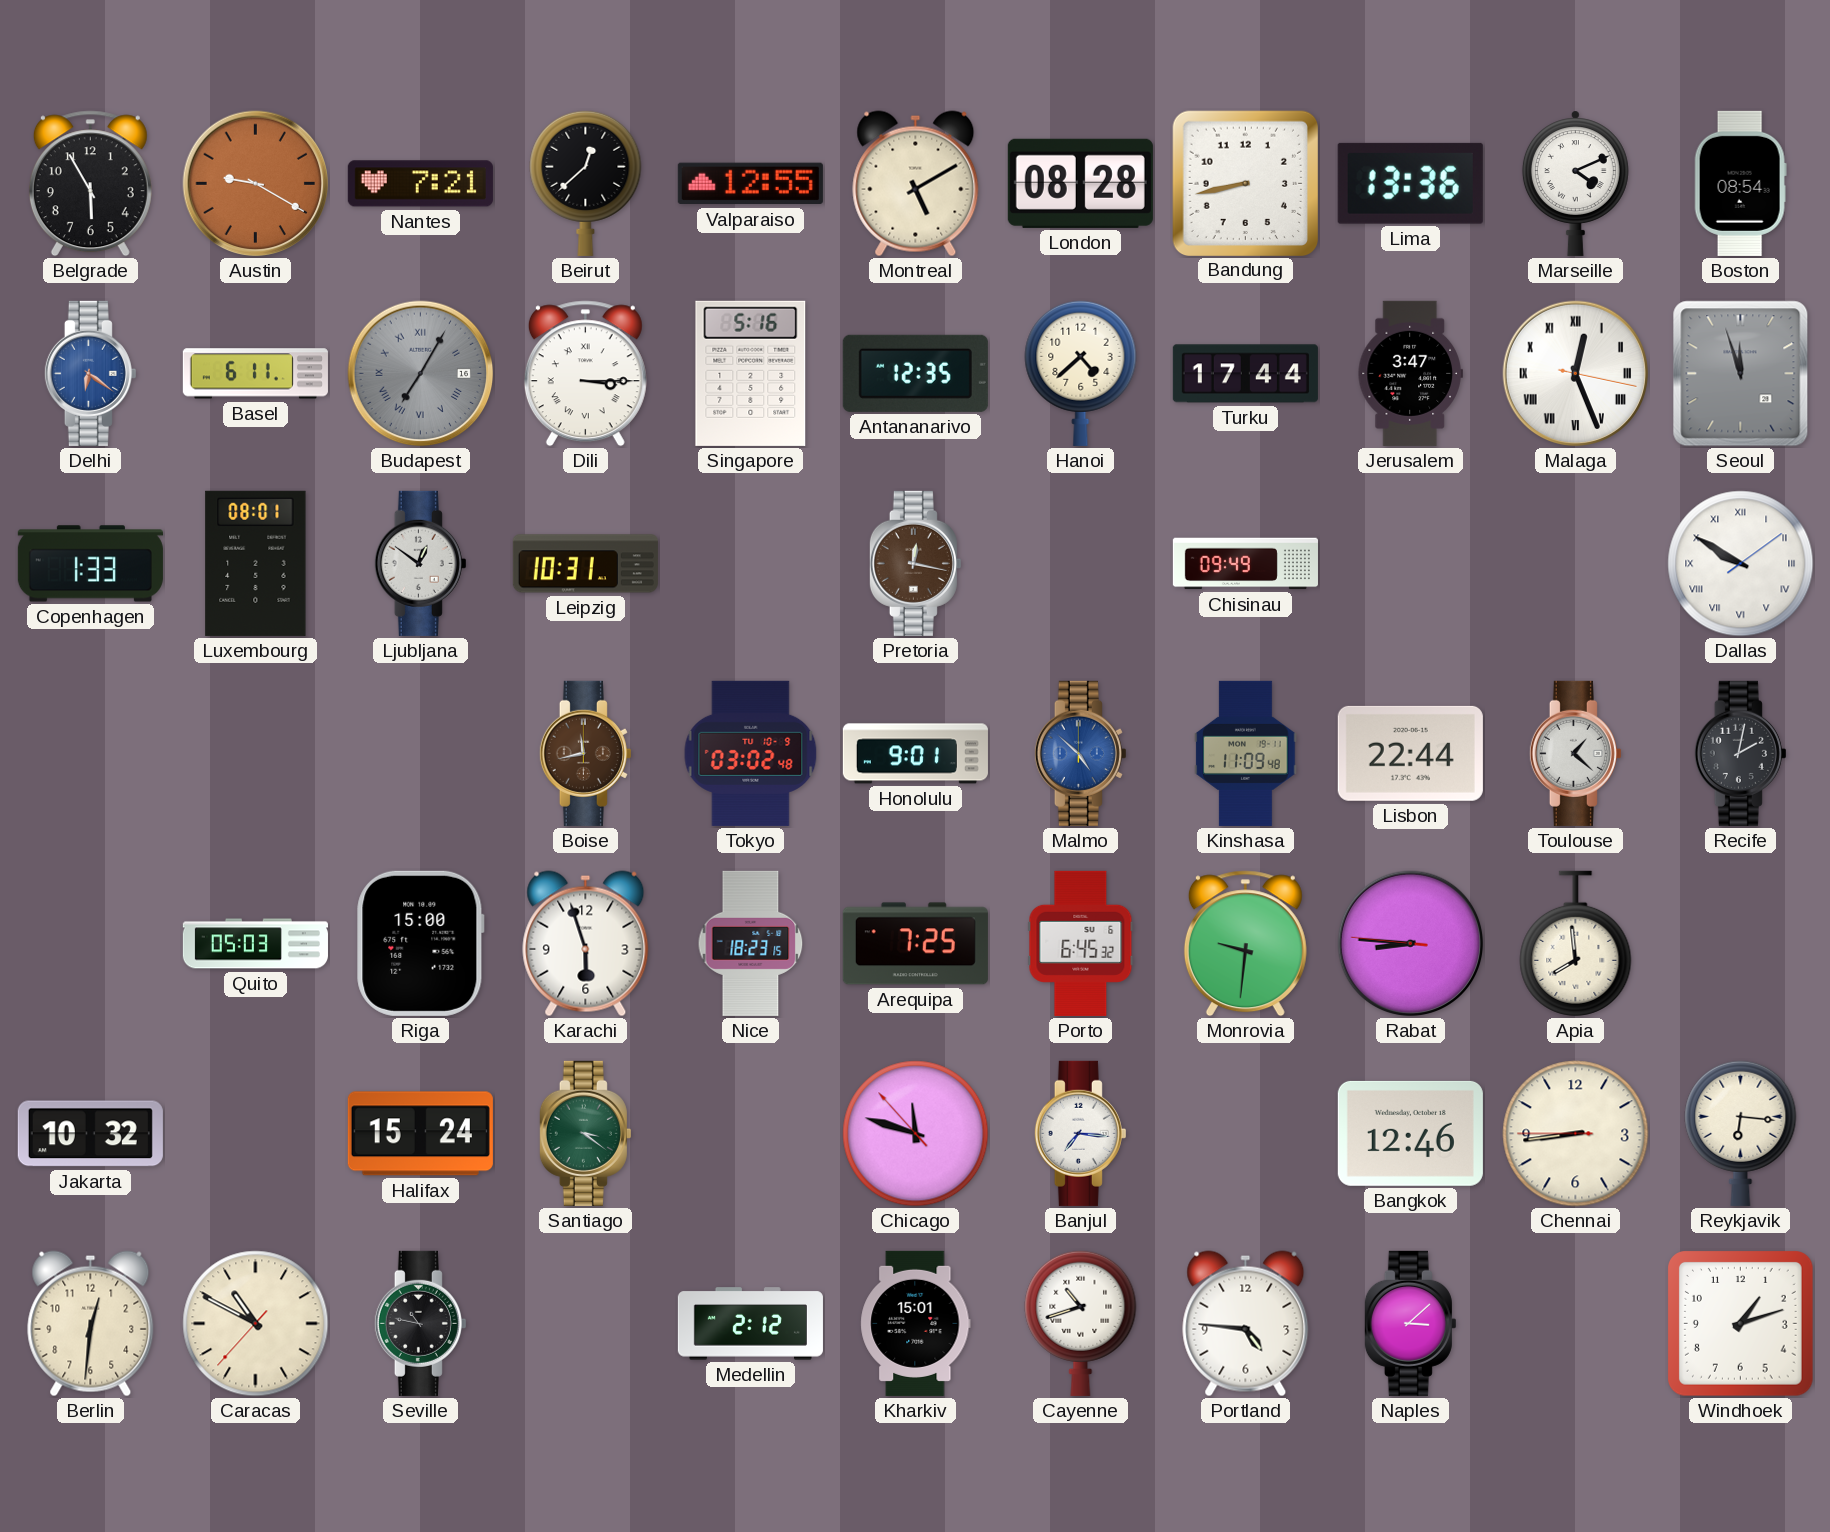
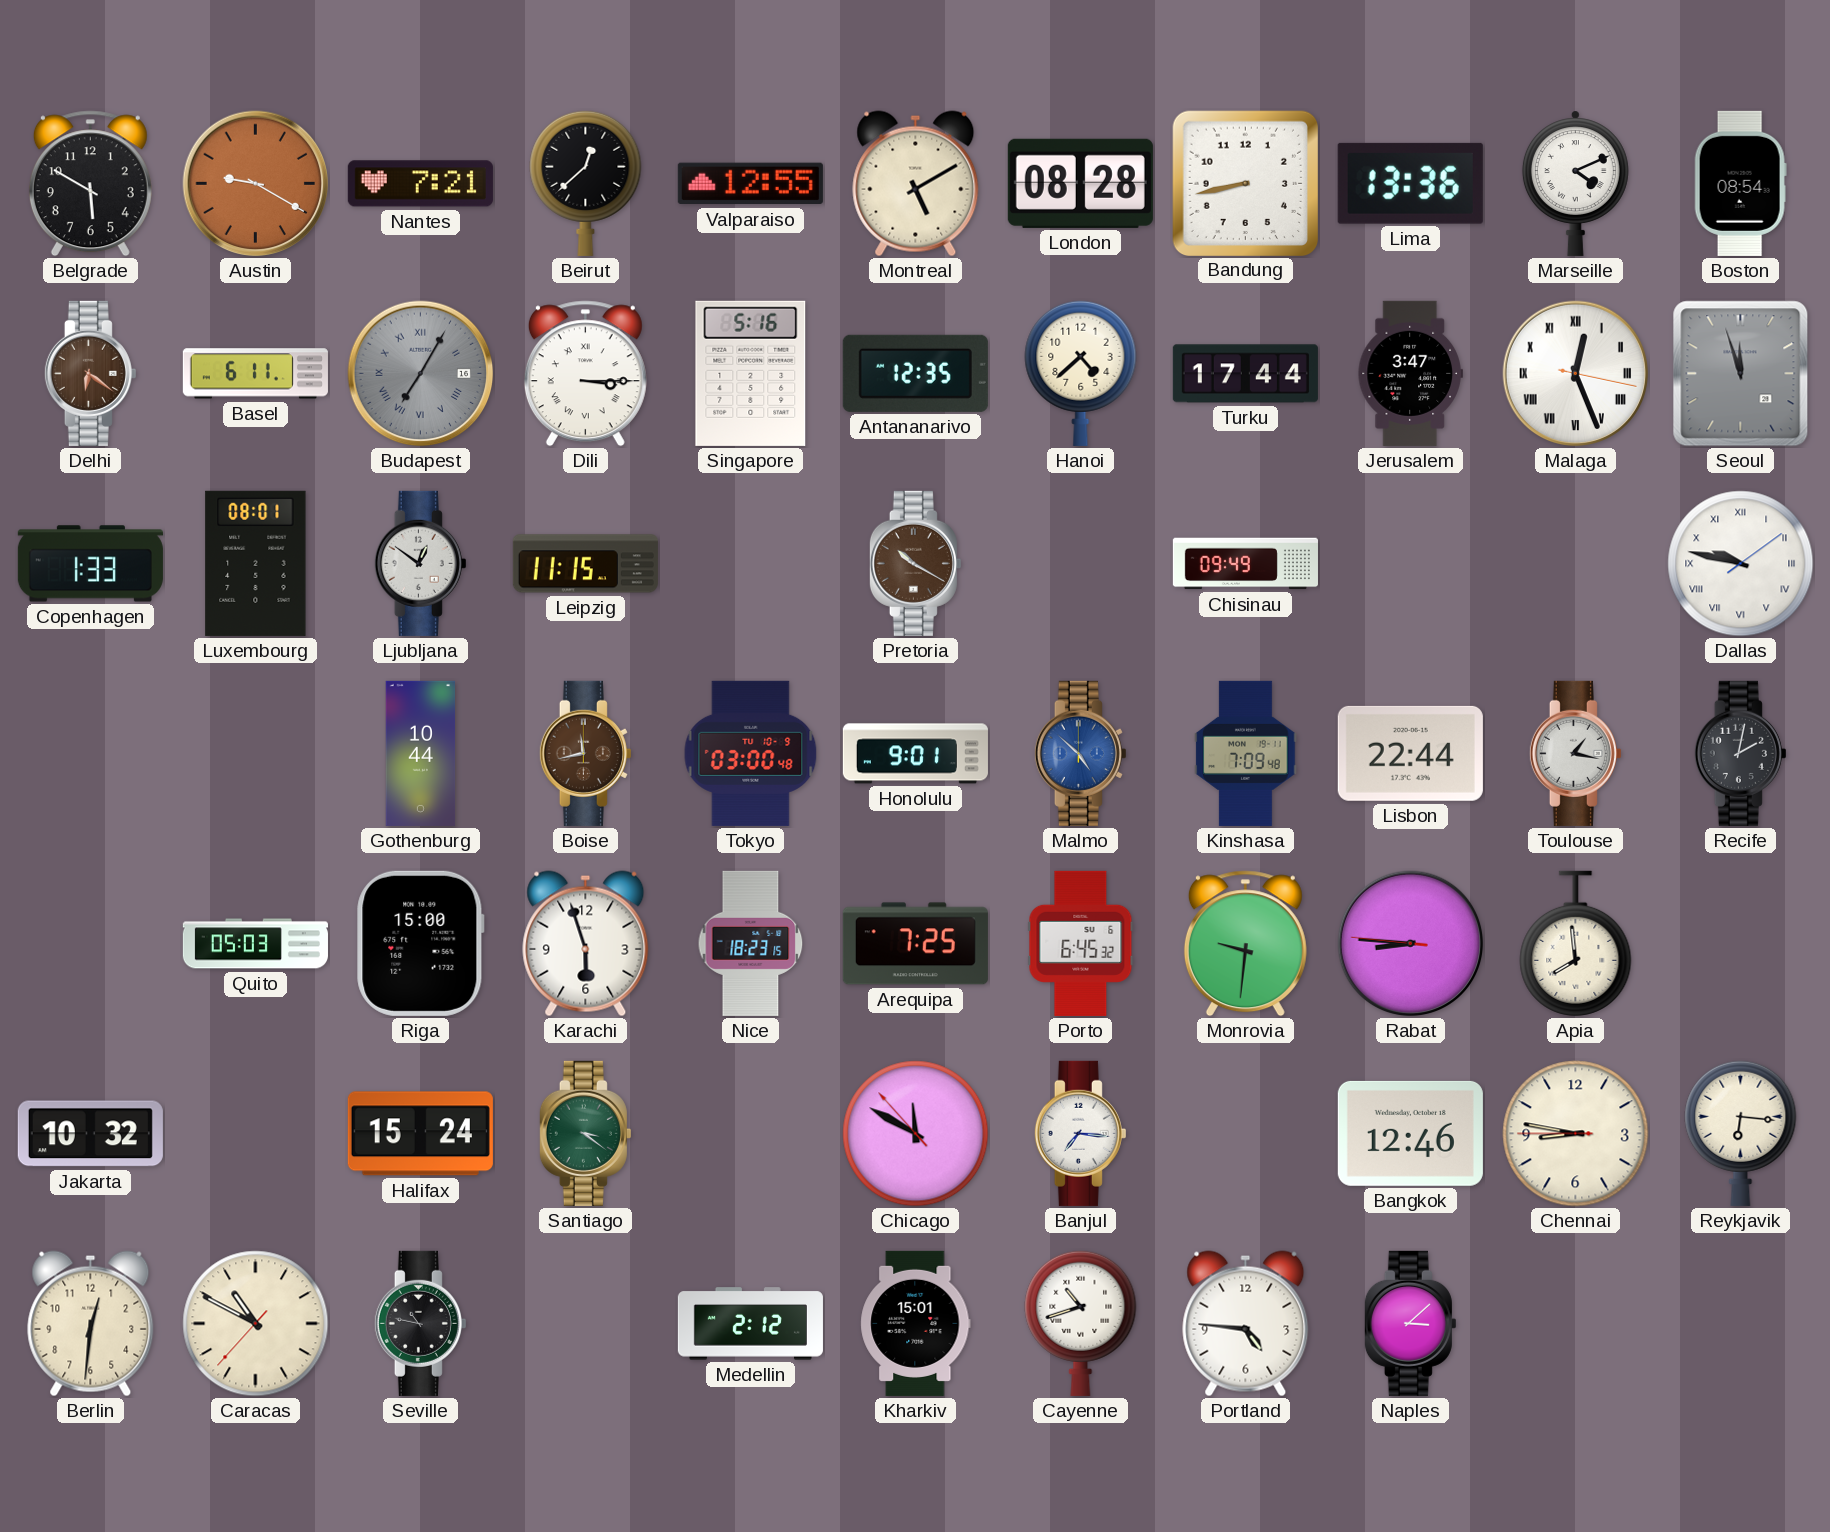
Belgrade: 5:55 -> 5:50 (90, 184)
Delhi dial: blue -> brown (90, 373)
Leipzig: 10:31 -> 11:15 (585, 564)
Pretoria: 12:17 -> 10:20 (915, 563)
Dallas: 9:50 -> 9:47 (1741, 564)
Gothenburg: none -> 10:44 (421, 753)
Tokyo: 03:02 -> 03:00 (751, 753)
Kinshasa: 11:09 -> 7:09 (1246, 753)
Toulouse: 1:22 -> 1:17 (1575, 753)
Chicago: 11:47 -> 11:49 (916, 1134)
Chennai: 8:43 -> 8:46 (1576, 1134)
Windhoek: 1:12 -> none (1741, 1324)
